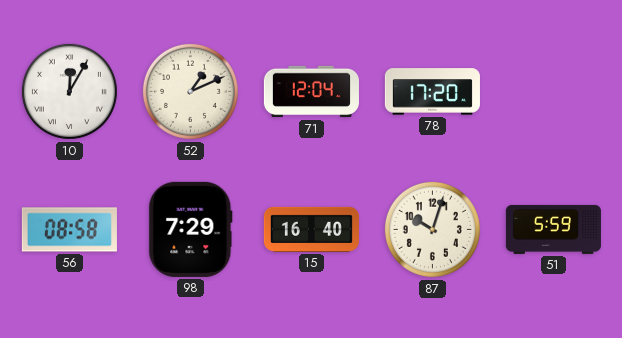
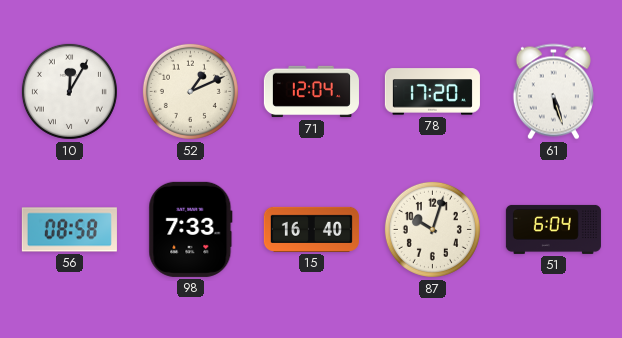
61: none -> 5:27 (553, 92)
98: 7:29 -> 7:33 (191, 229)
51: 5:59 -> 6:04 (553, 229)
